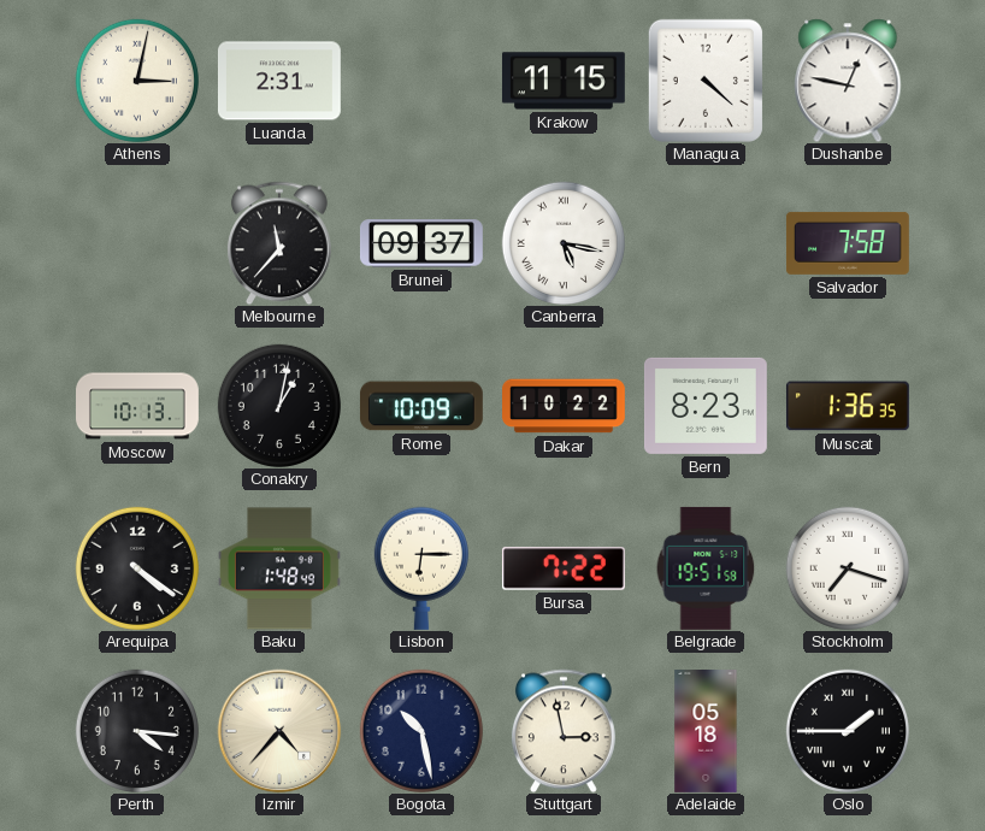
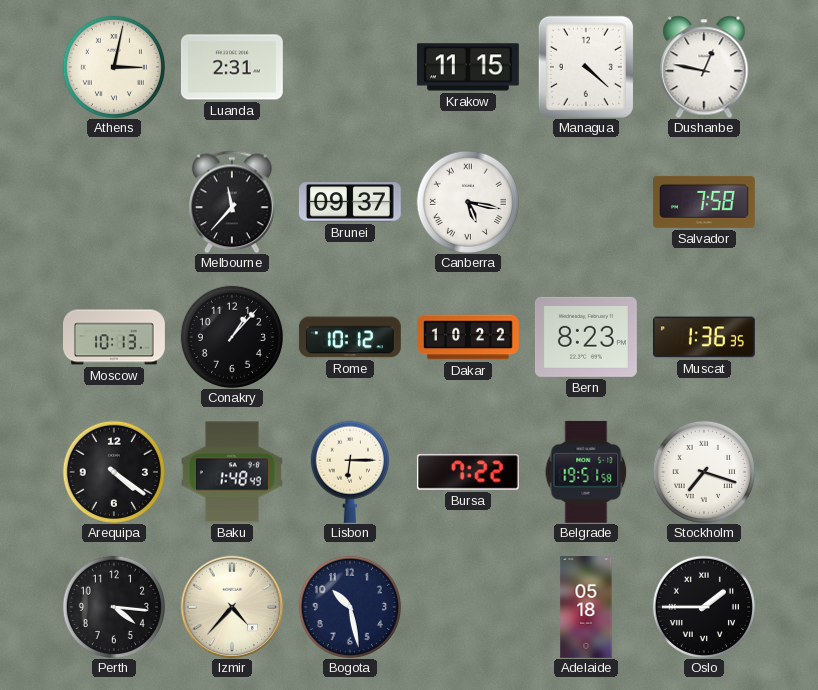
Conakry: 1:02 -> 1:07 (232, 337)
Rome: 10:09 -> 10:12 (350, 337)
Stuttgart: 2:58 -> none (564, 731)
